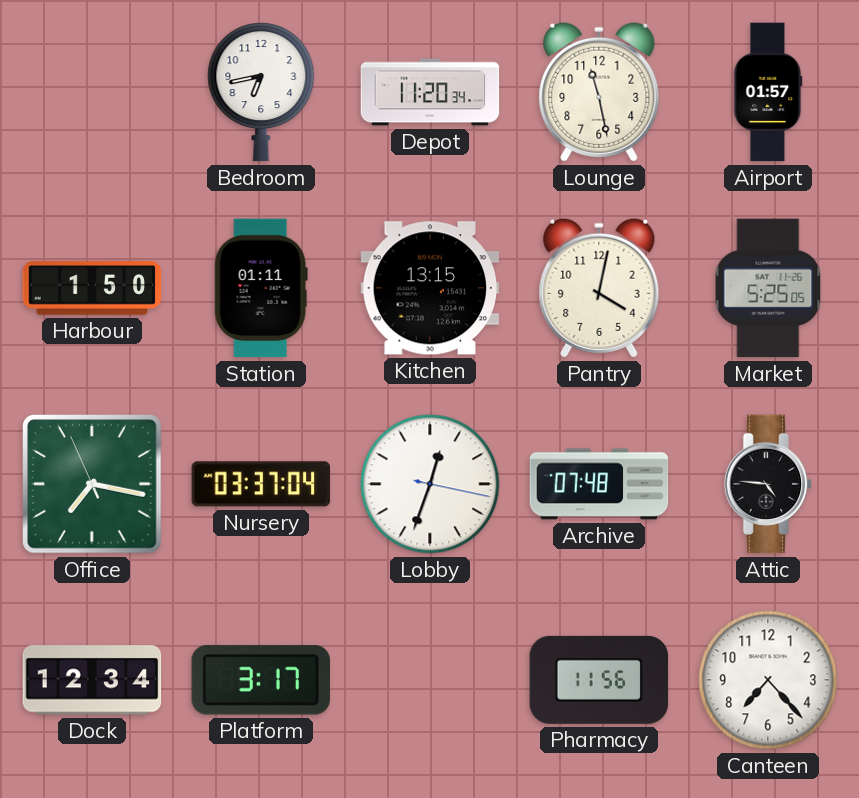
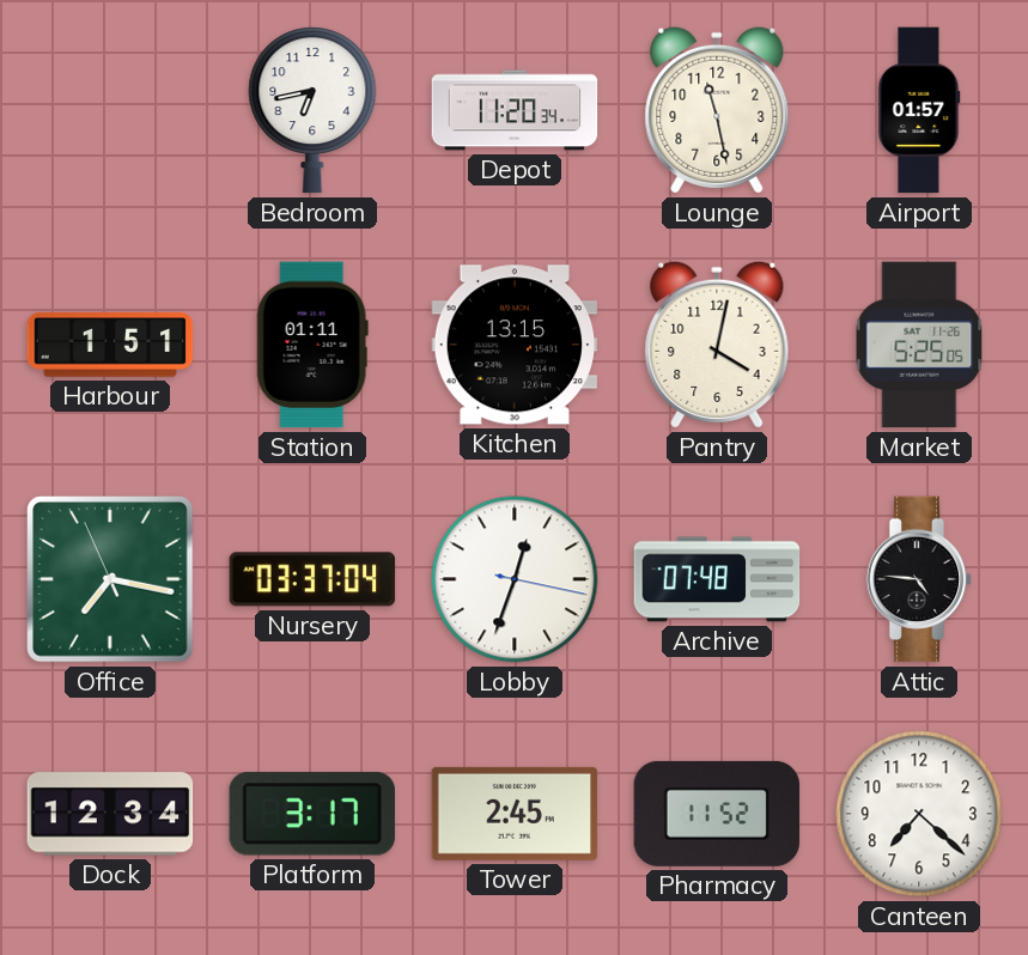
Harbour: 1:50 -> 1:51 (110, 345)
Tower: none -> 2:45 (515, 814)
Pharmacy: 11:56 -> 11:52 (717, 814)
Canteen: 7:23 -> 7:22 (919, 814)
